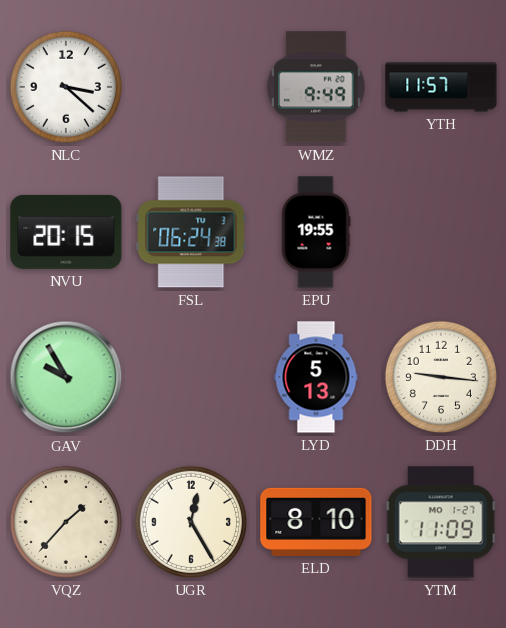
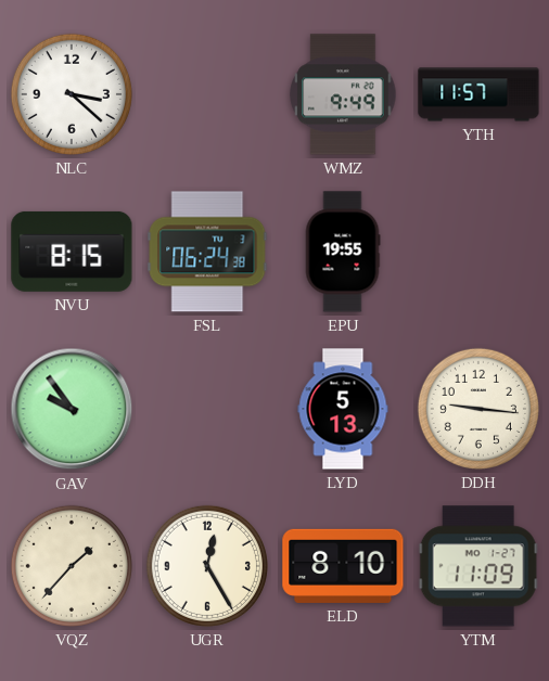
NVU: 20:15 -> 8:15 (72, 252)
GAV: 9:55 -> 9:54 (72, 409)
